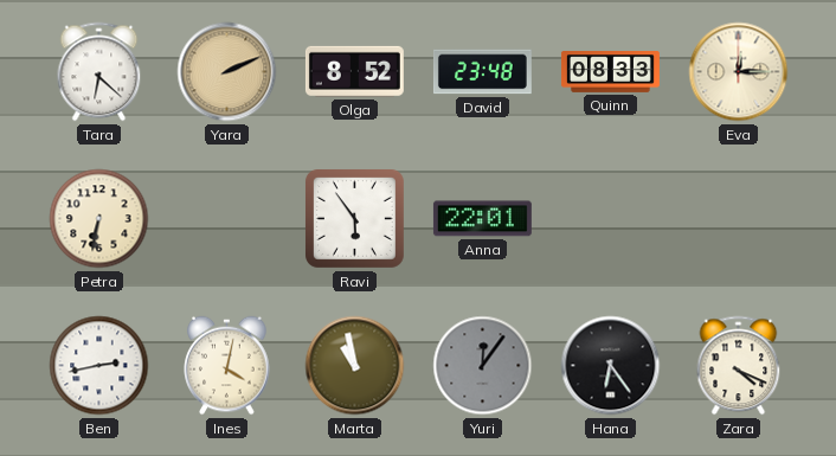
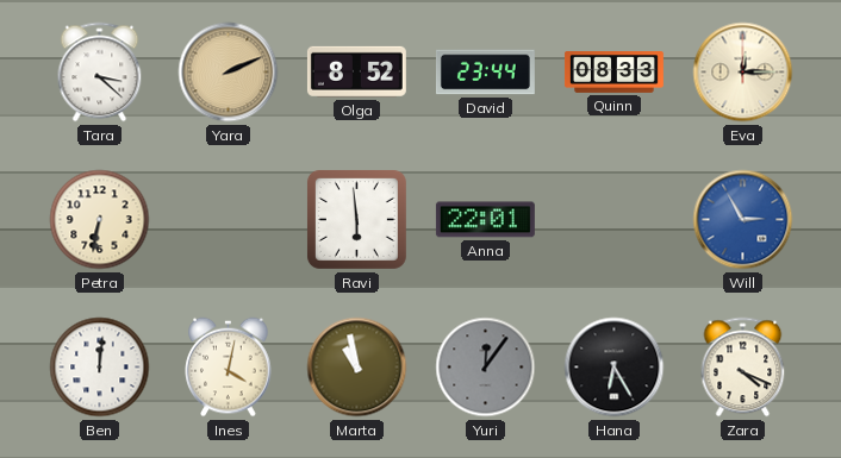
Tara: 6:22 -> 3:22 (100, 73)
David: 23:48 -> 23:44 (485, 73)
Ravi: 5:54 -> 5:59 (356, 219)
Will: none -> 2:55 (743, 220)
Ben: 2:43 -> 12:01 (100, 368)
Hana: 6:24 -> 6:25 (615, 368)
